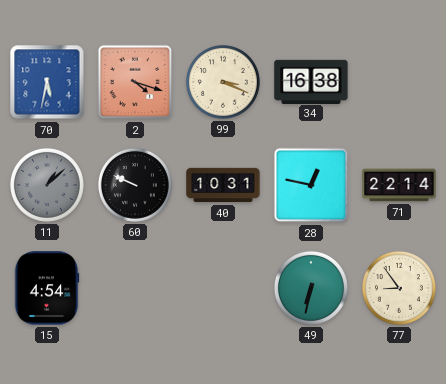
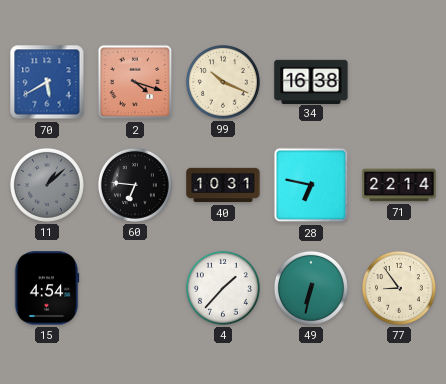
70: 5:32 -> 5:40 (47, 82)
99: 3:19 -> 10:19 (223, 82)
60: 9:49 -> 6:46 (135, 185)
28: 12:47 -> 6:47 (311, 185)
4: none -> 1:37 (223, 288)
